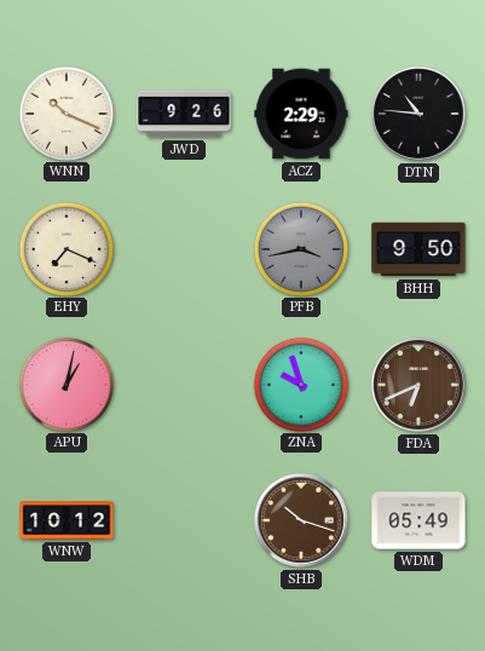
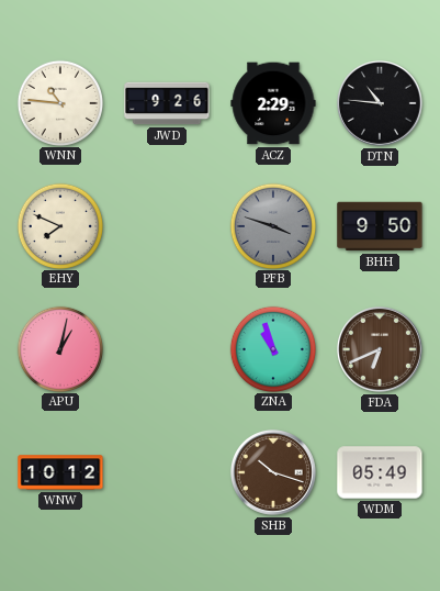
WNN: 10:19 -> 10:46 (59, 102)
EHY: 7:19 -> 7:49 (59, 225)
PFB: 3:43 -> 3:48 (272, 225)
ZNA: 9:57 -> 10:57 (272, 348)
